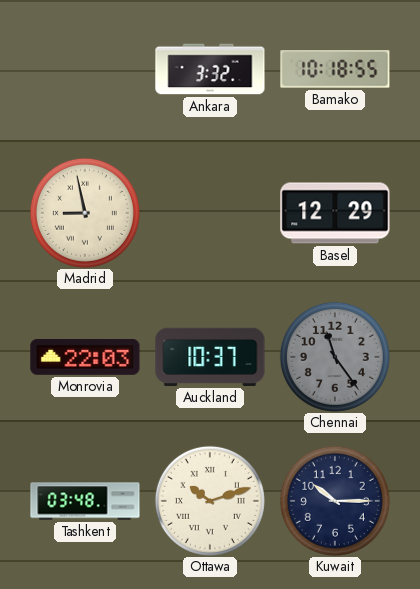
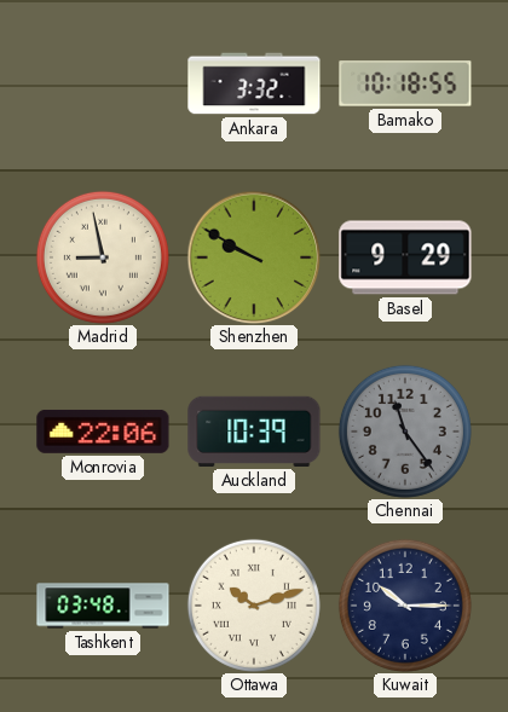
Shenzhen: none -> 9:50 (254, 257)
Basel: 12:29 -> 9:29 (405, 257)
Monrovia: 22:03 -> 22:06 (103, 432)
Auckland: 10:37 -> 10:39 (254, 432)
